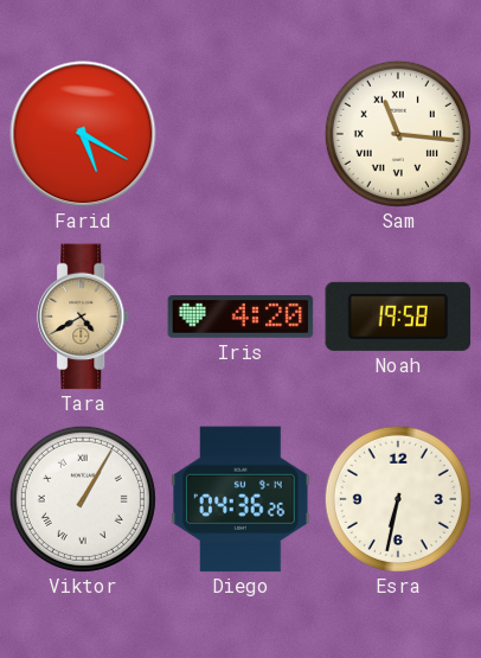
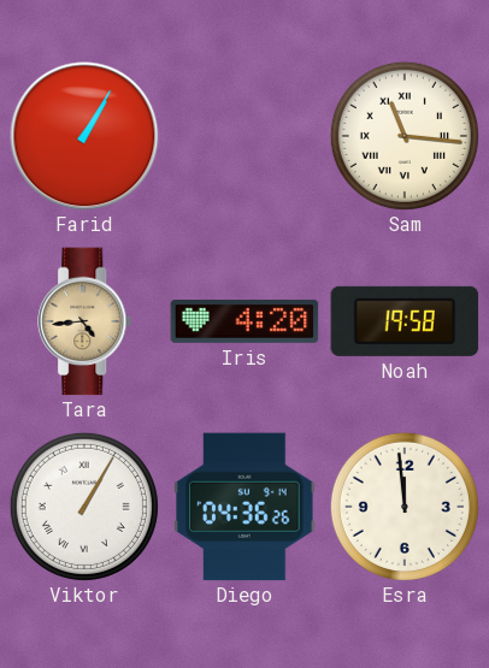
Farid: 5:20 -> 1:05 (84, 136)
Tara: 4:40 -> 4:44 (86, 321)
Esra: 6:32 -> 11:59 (405, 507)
